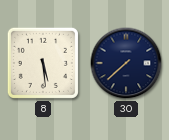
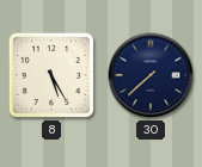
8: 5:29 -> 5:25 (51, 75)
